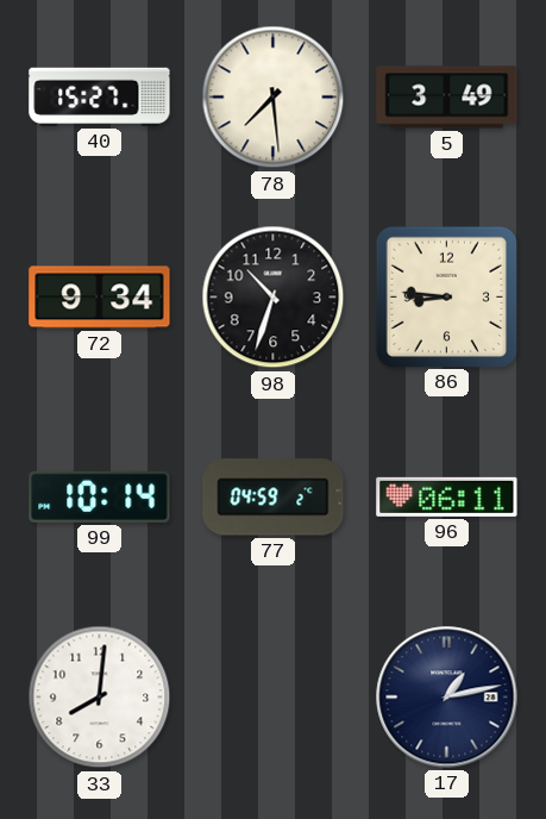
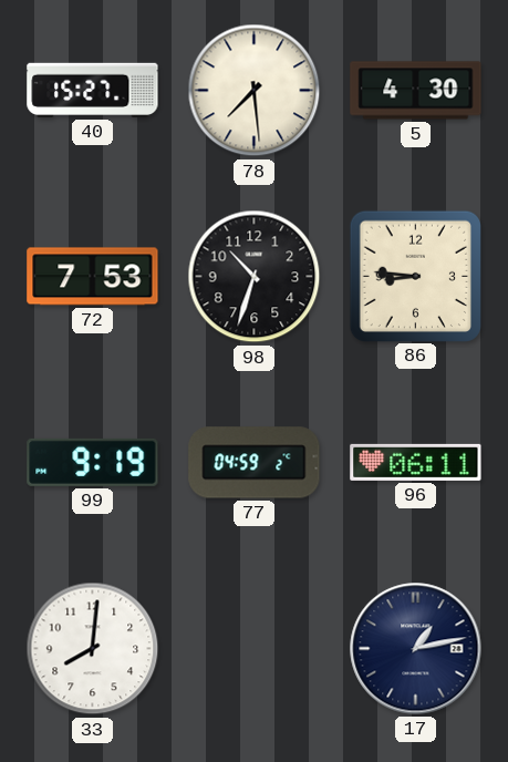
5: 3:49 -> 4:30 (416, 91)
72: 9:34 -> 7:53 (93, 277)
99: 10:14 -> 9:19 (93, 462)
